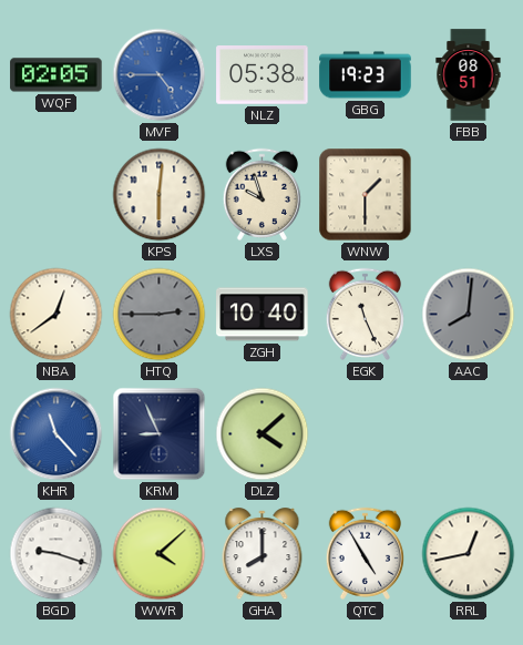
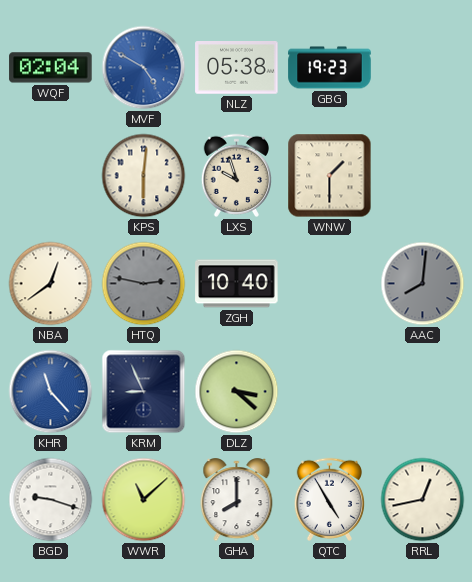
WQF: 02:05 -> 02:04 (51, 68)
MVF: 4:45 -> 4:50 (144, 68)
FBB: 08:51 -> none (469, 75)
HTQ: 2:45 -> 2:47 (144, 284)
EGK: 11:26 -> none (365, 314)
DLZ: 4:08 -> 3:22 (237, 392)
WWR: 4:08 -> 11:08 (144, 500)
